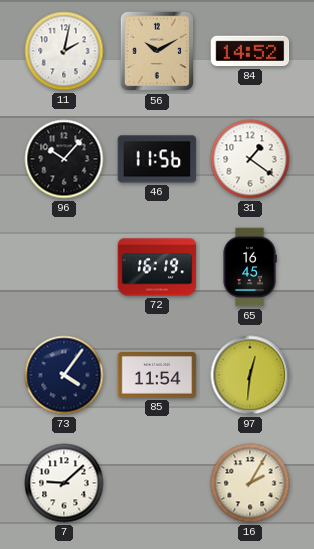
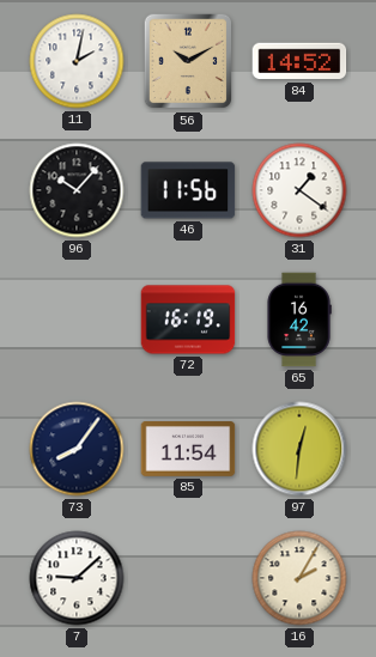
65: 16:45 -> 16:42 (299, 320)
73: 4:06 -> 8:06 (77, 449)
